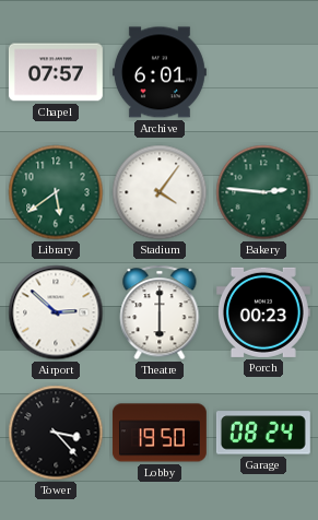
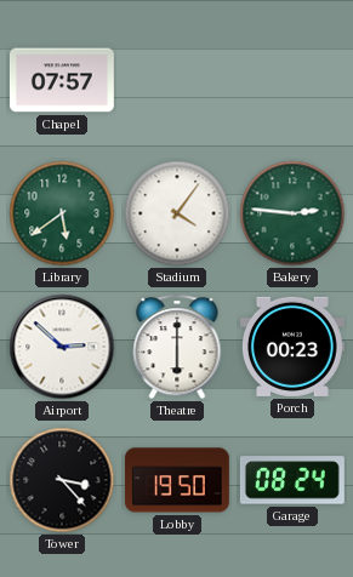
Archive: 6:01 -> none (160, 72)
